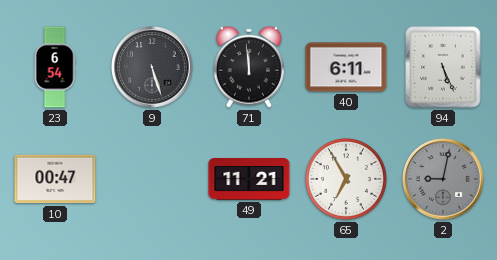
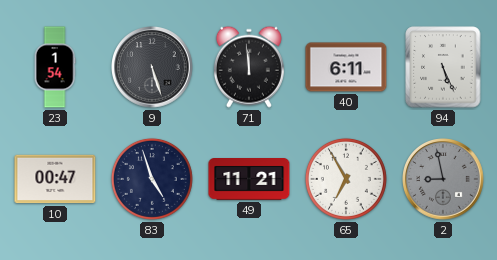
23: 6:54 -> 1:54 (55, 67)
83: none -> 4:57 (152, 179)
2: 9:02 -> 8:58 (443, 179)
